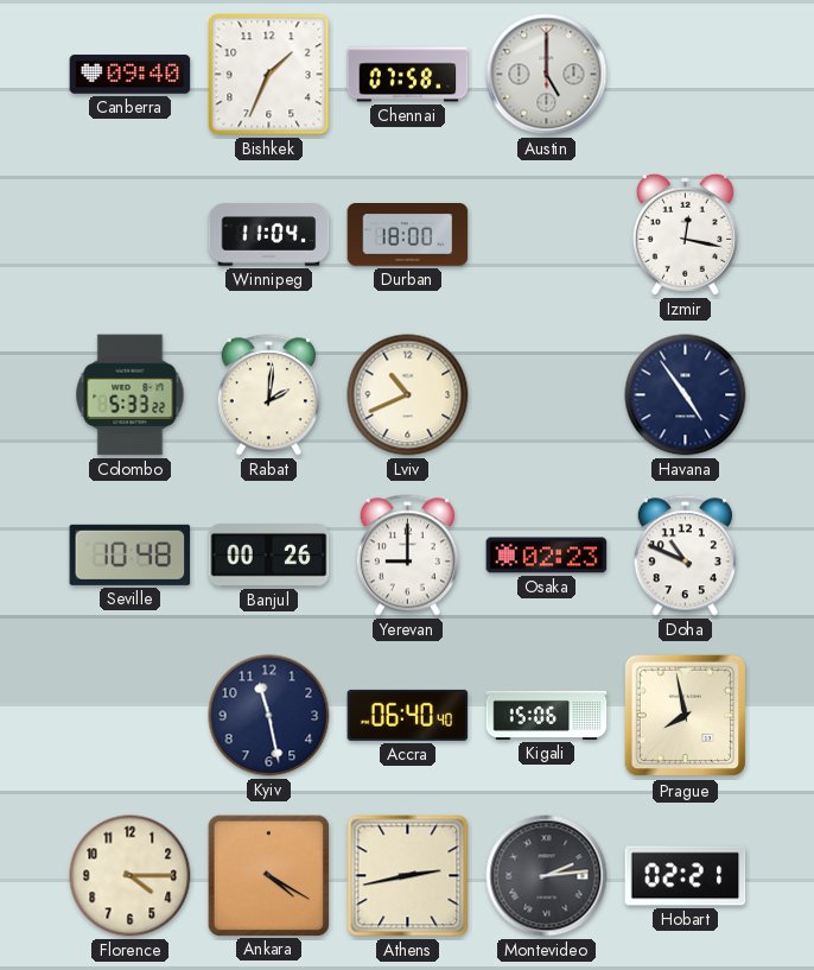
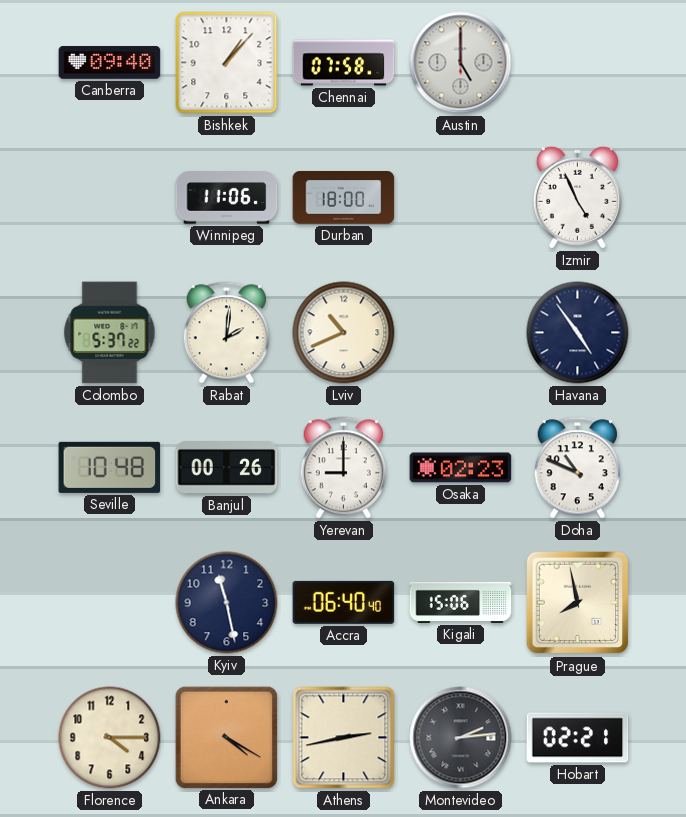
Bishkek: 1:34 -> 1:07 (227, 63)
Winnipeg: 11:04 -> 11:06 (227, 198)
Izmir: 12:17 -> 4:56 (577, 197)
Colombo: 5:33 -> 5:37 (110, 333)
